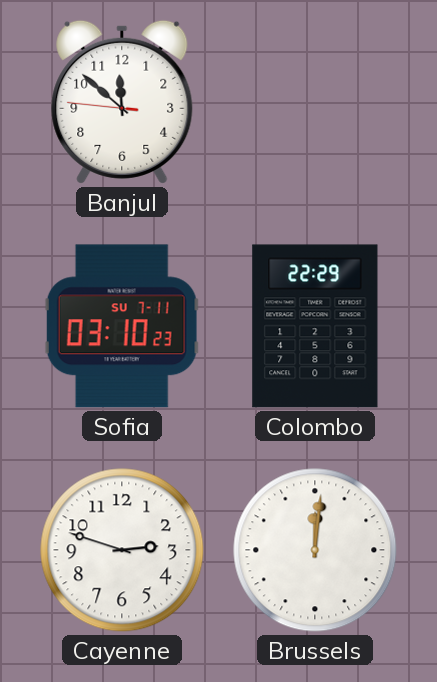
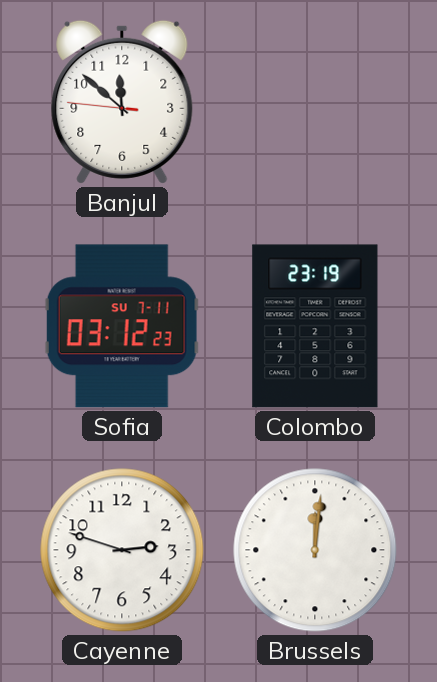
Sofia: 03:10 -> 03:12 (122, 326)
Colombo: 22:29 -> 23:19 (315, 326)
